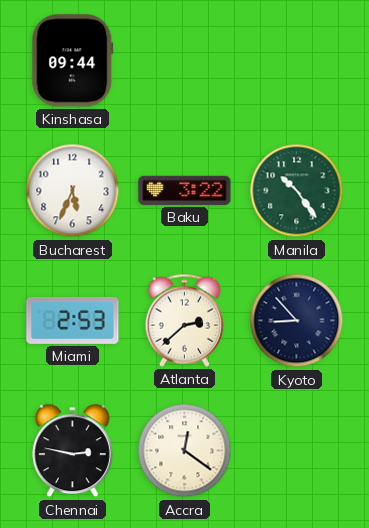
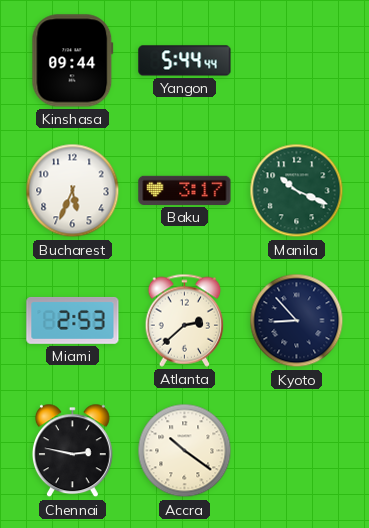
Yangon: none -> 5:44 (185, 61)
Baku: 3:22 -> 3:17 (185, 190)
Manila: 10:24 -> 10:19 (297, 191)
Accra: 12:21 -> 10:21 (185, 451)
